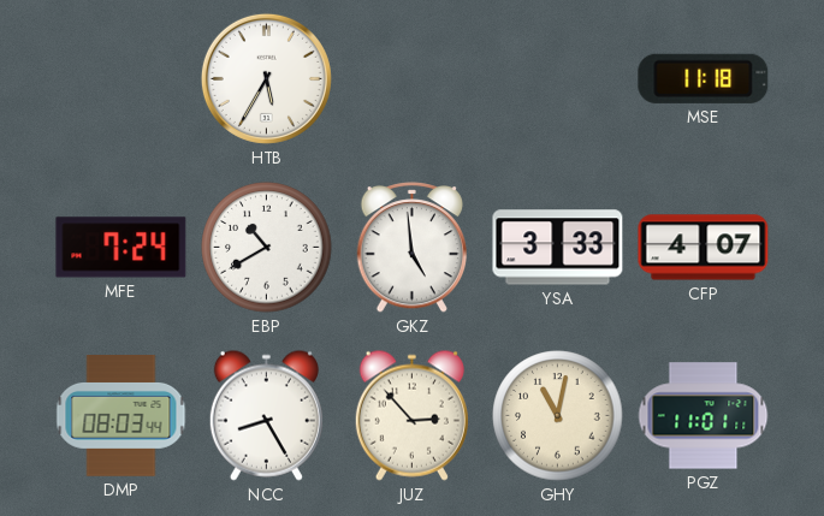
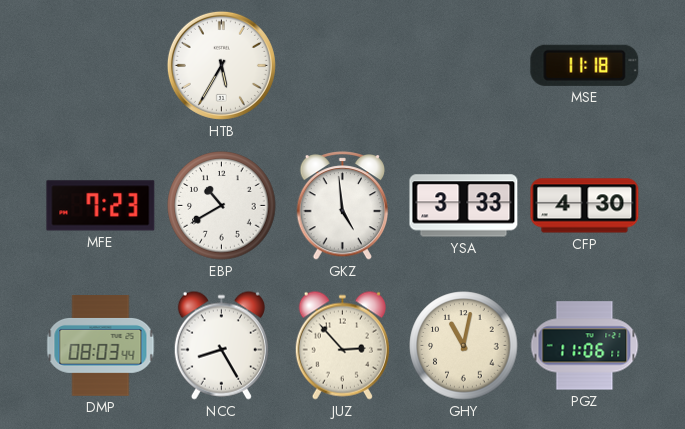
MFE: 7:24 -> 7:23 (101, 206)
CFP: 4:07 -> 4:30 (585, 206)
PGZ: 11:01 -> 11:06 (585, 346)
